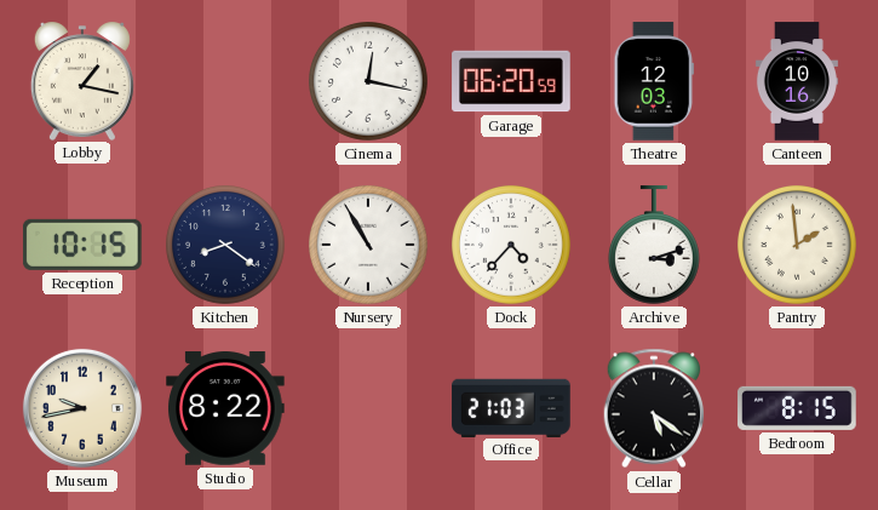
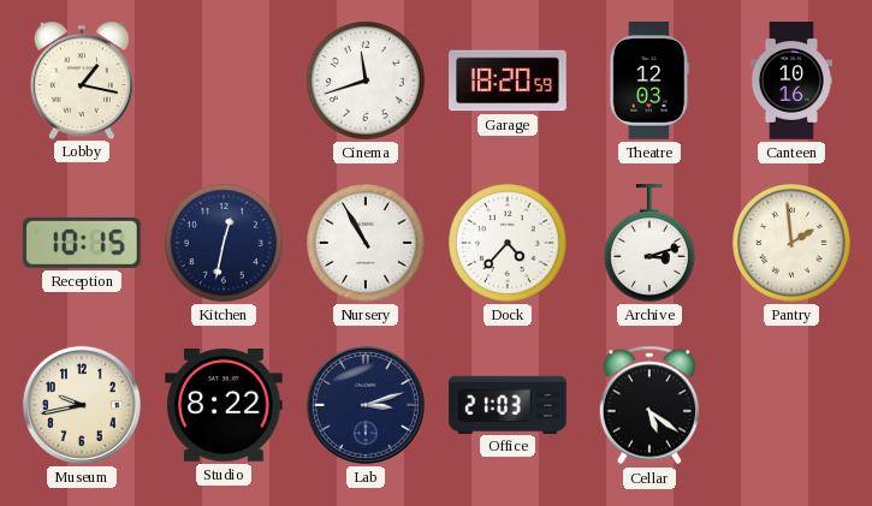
Cinema: 12:17 -> 11:42 (367, 82)
Garage: 06:20 -> 18:20 (508, 81)
Kitchen: 8:21 -> 12:32 (225, 244)
Lab: none -> 3:12 (366, 405)
Bedroom: 8:15 -> none (798, 408)
